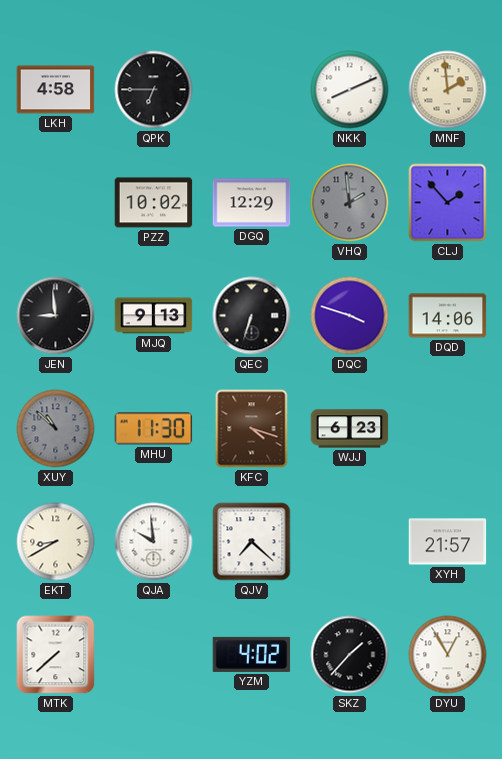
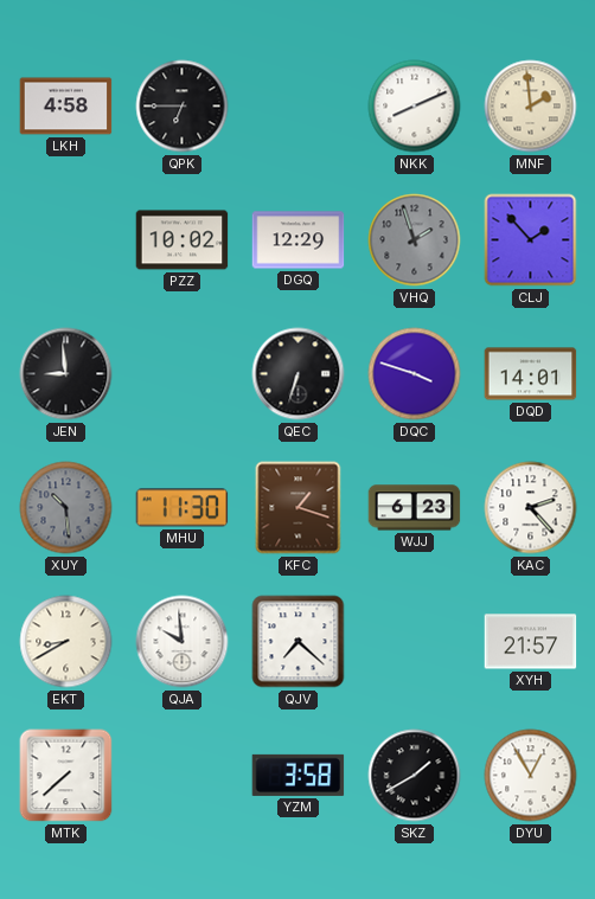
VHQ: 1:59 -> 1:57 (415, 240)
MJQ: 9:13 -> none (154, 316)
DQD: 14:06 -> 14:01 (531, 374)
XUY: 10:52 -> 10:29 (66, 508)
KFC: 4:18 -> 1:18 (299, 508)
KAC: none -> 2:23 (531, 508)
YZM: 4:02 -> 3:58 (299, 775)
SKZ: 1:37 -> 1:40 (415, 776)
